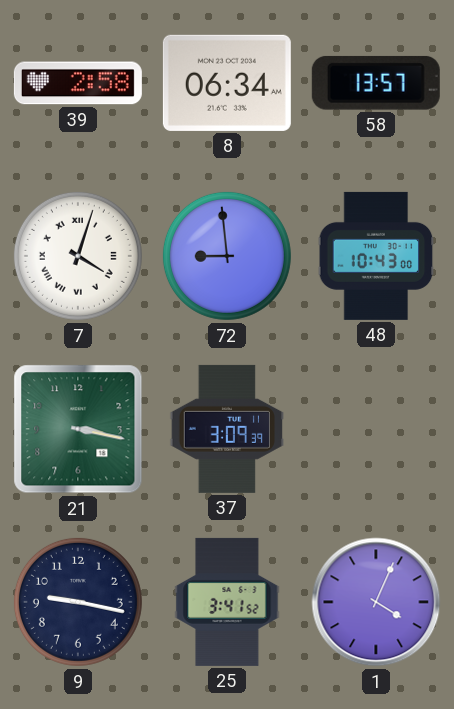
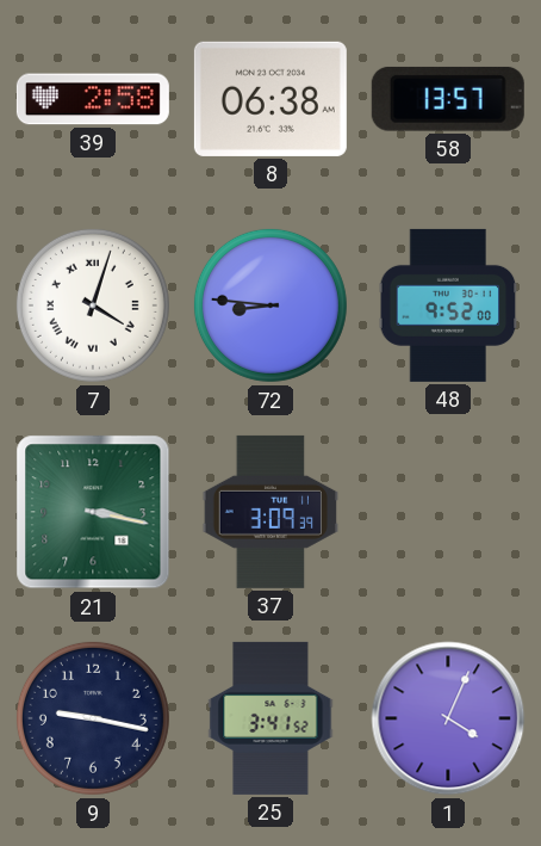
8: 06:34 -> 06:38 (270, 99)
72: 8:59 -> 8:46 (270, 305)
48: 10:43 -> 9:52 (448, 305)
